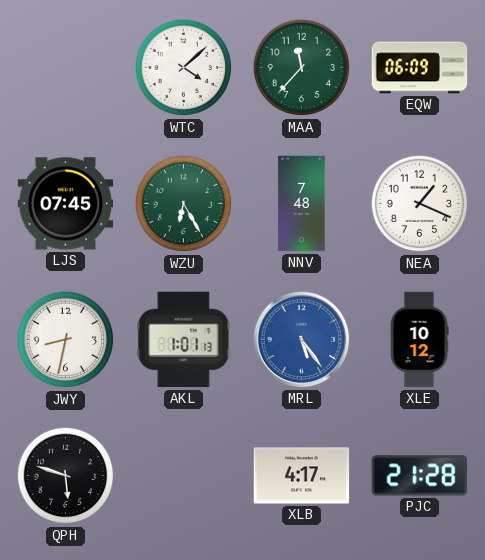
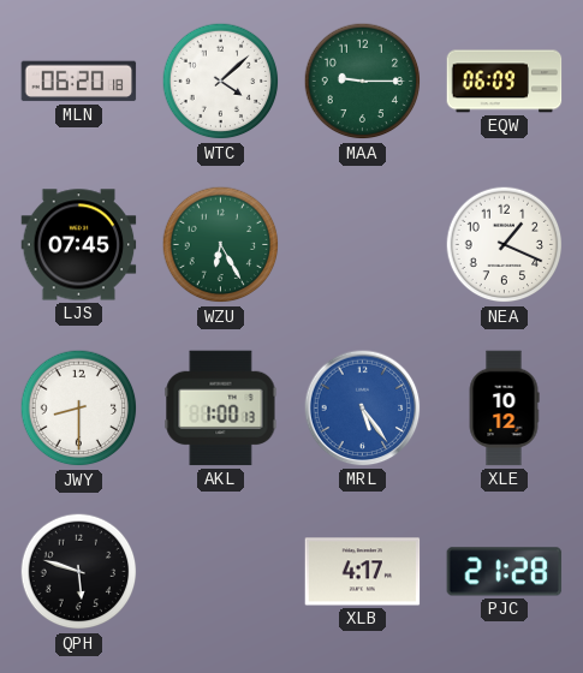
MLN: none -> 06:20 (79, 82)
MAA: 11:37 -> 9:15 (363, 82)
NNV: 7:48 -> none (302, 204)
JWY: 8:32 -> 8:30 (79, 409)
AKL: 1:01 -> 1:00 (221, 409)
